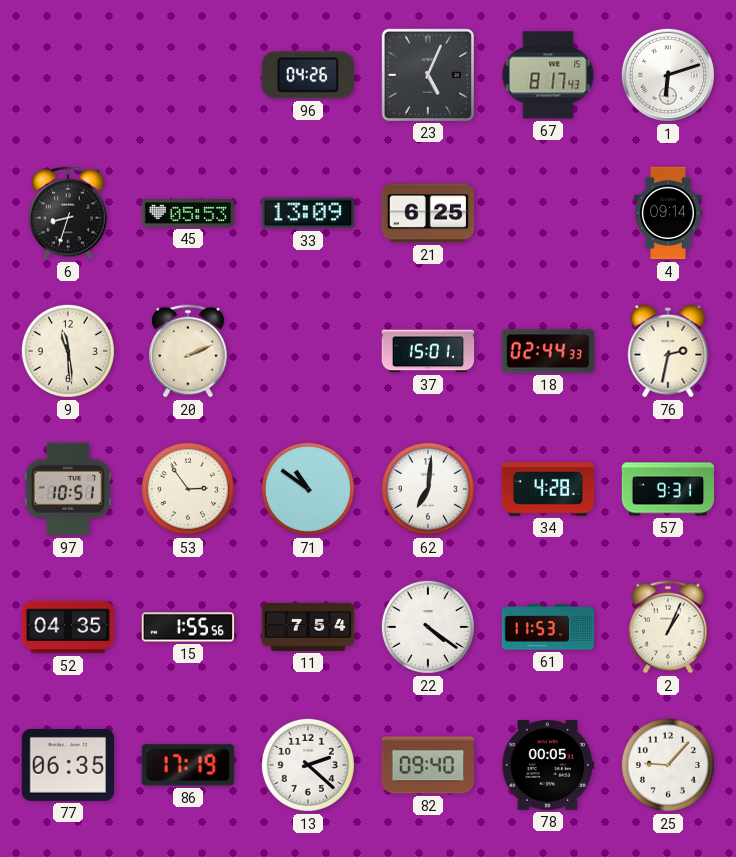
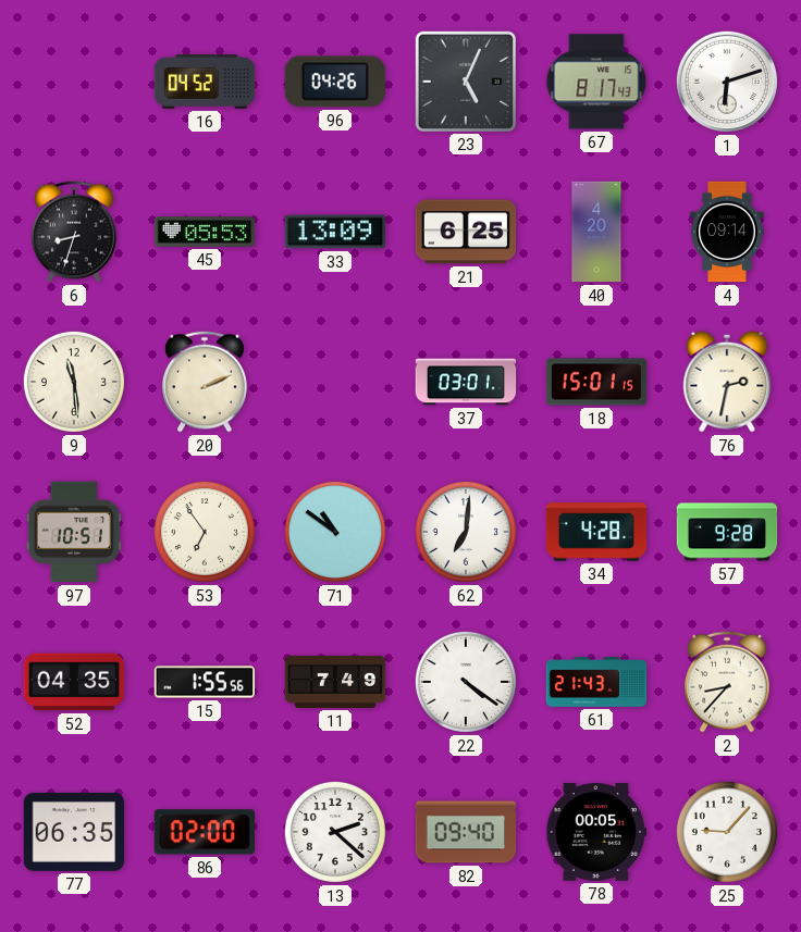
16: none -> 04:52 (205, 82)
40: none -> 4:20 (596, 232)
37: 15:01 -> 03:01 (466, 382)
18: 02:44 -> 15:01 (596, 382)
53: 2:54 -> 6:54 (205, 532)
57: 9:31 -> 9:28 (727, 532)
11: 7:54 -> 7:49 (335, 682)
61: 11:53 -> 21:43 (596, 682)
2: 1:04 -> 8:37 (727, 682)
86: 17:19 -> 02:00 (204, 832)
